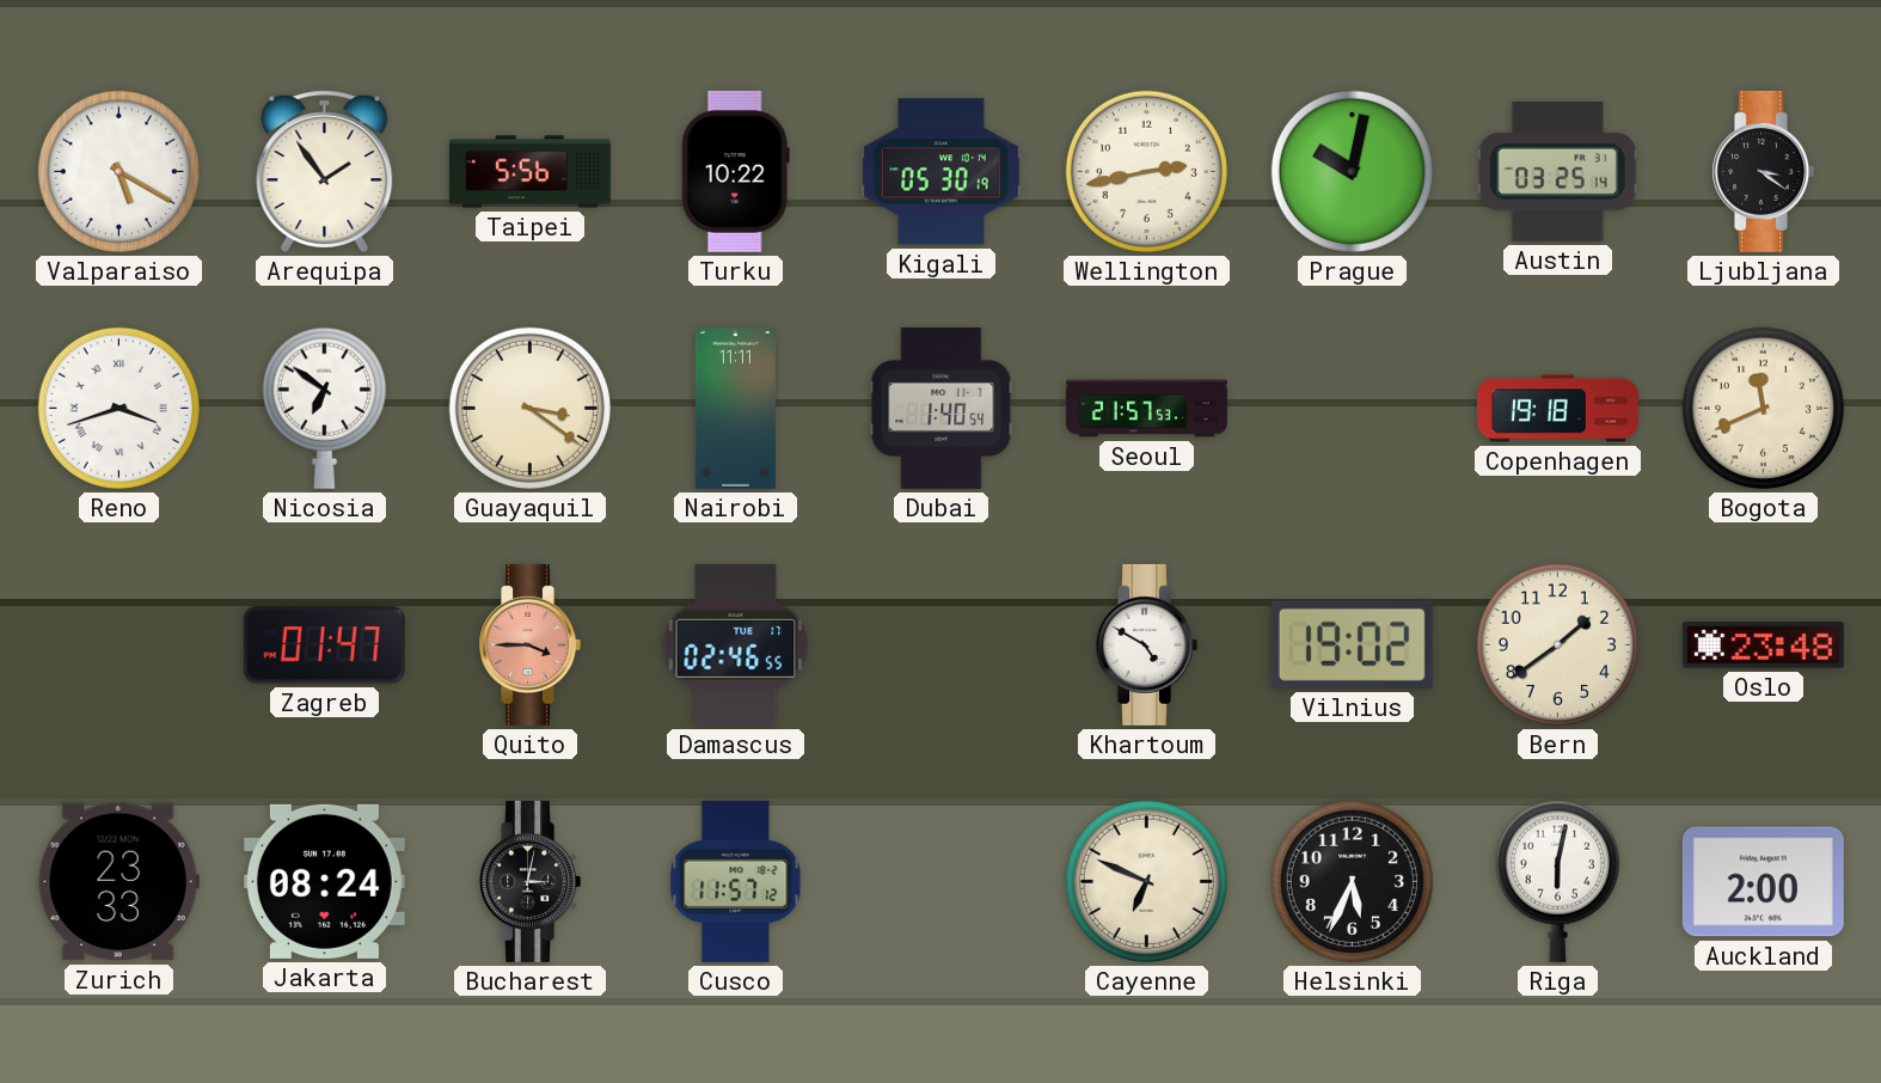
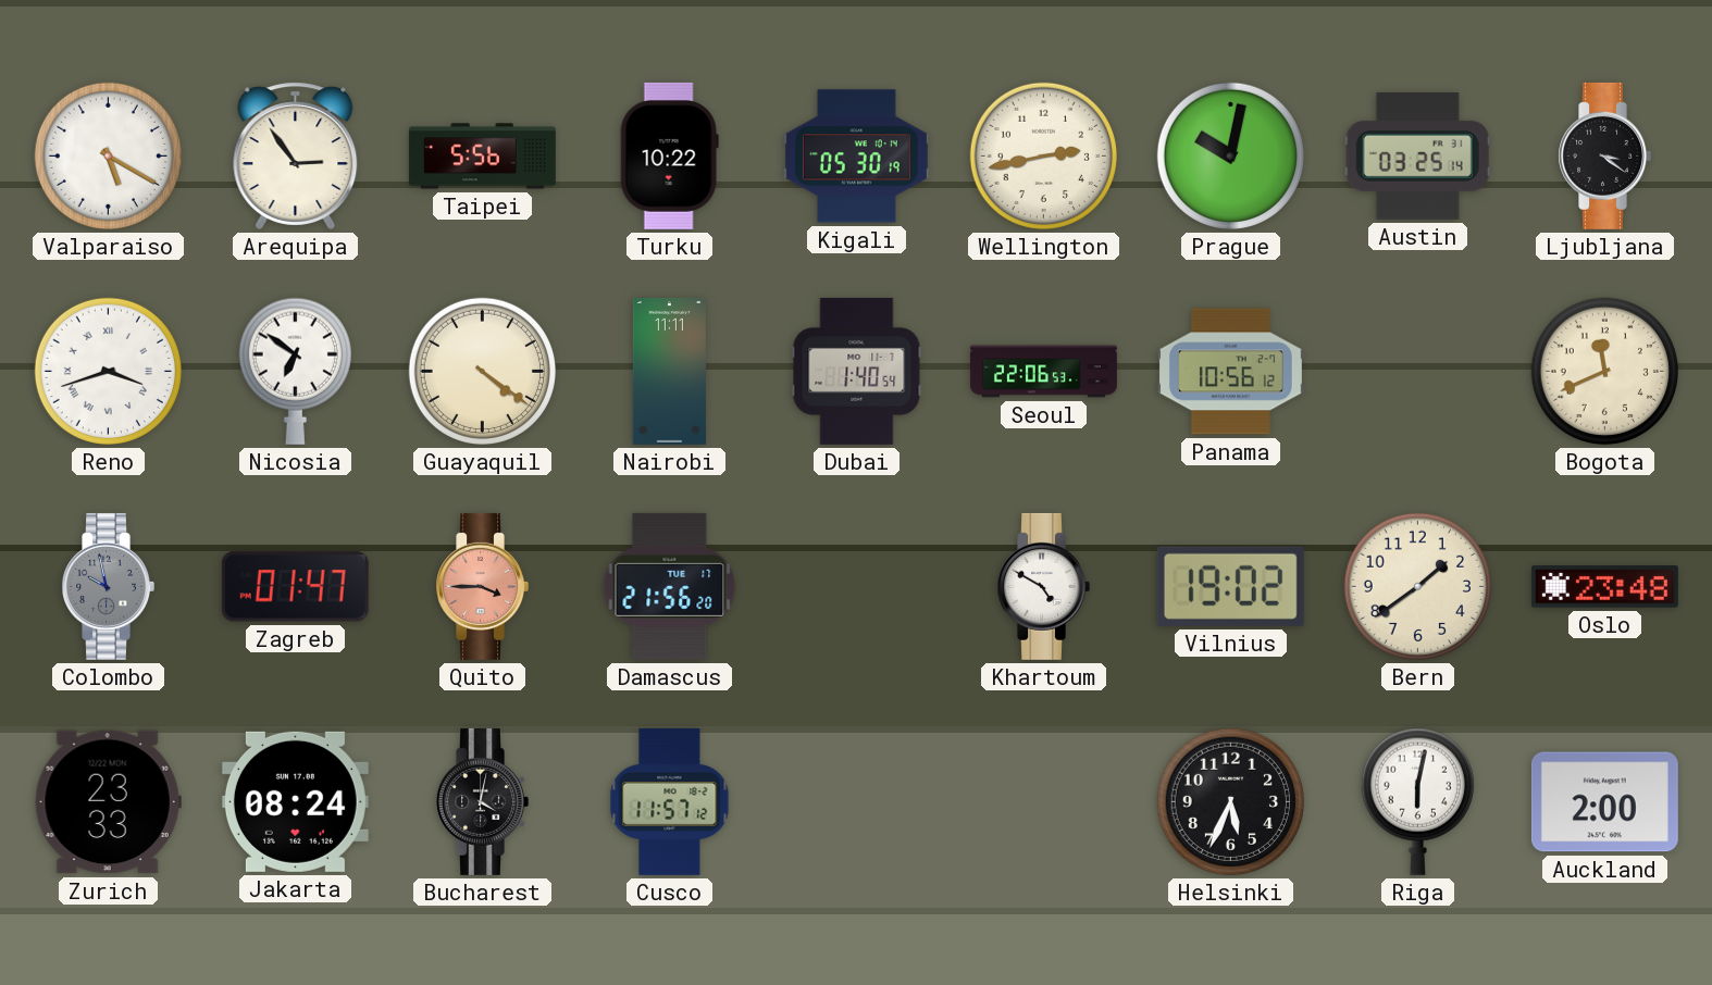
Arequipa: 1:54 -> 2:54 (296, 155)
Guayaquil: 3:21 -> 4:21 (482, 371)
Seoul: 21:57 -> 22:06 (1043, 372)
Panama: none -> 10:56 (1230, 372)
Copenhagen: 19:18 -> none (1557, 409)
Colombo: none -> 9:58 (108, 586)
Damascus: 02:46 -> 21:56 (670, 586)
Bucharest: 3:02 -> 4:02 (482, 801)
Cayenne: 6:49 -> none (1146, 881)
